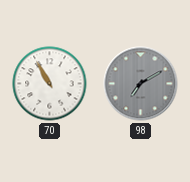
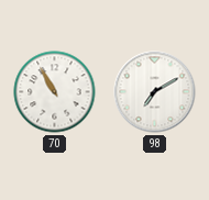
98 dial: grey -> white (155, 92)
